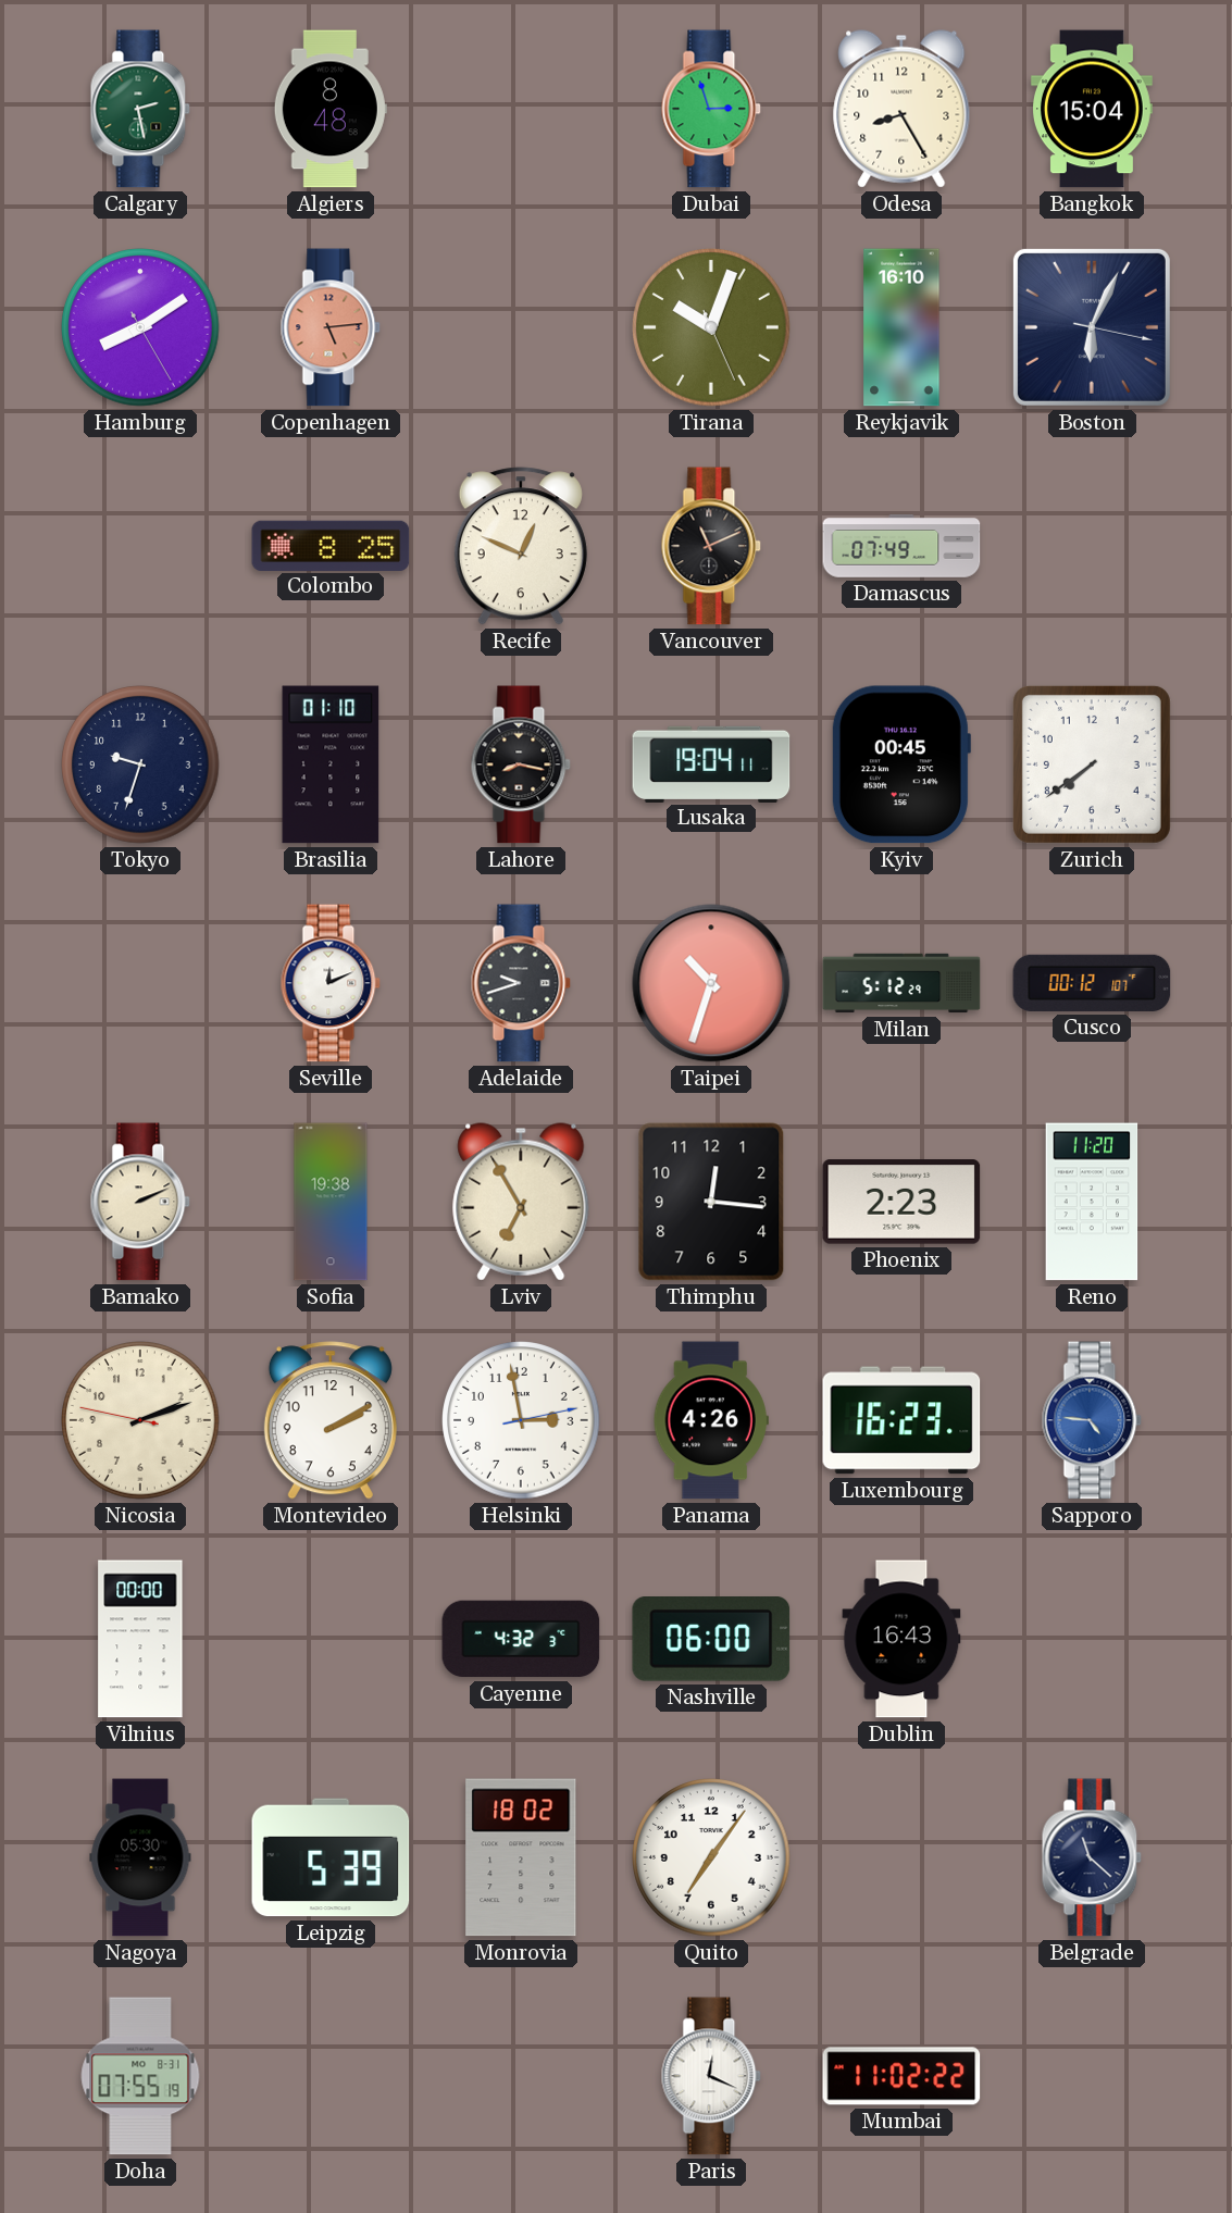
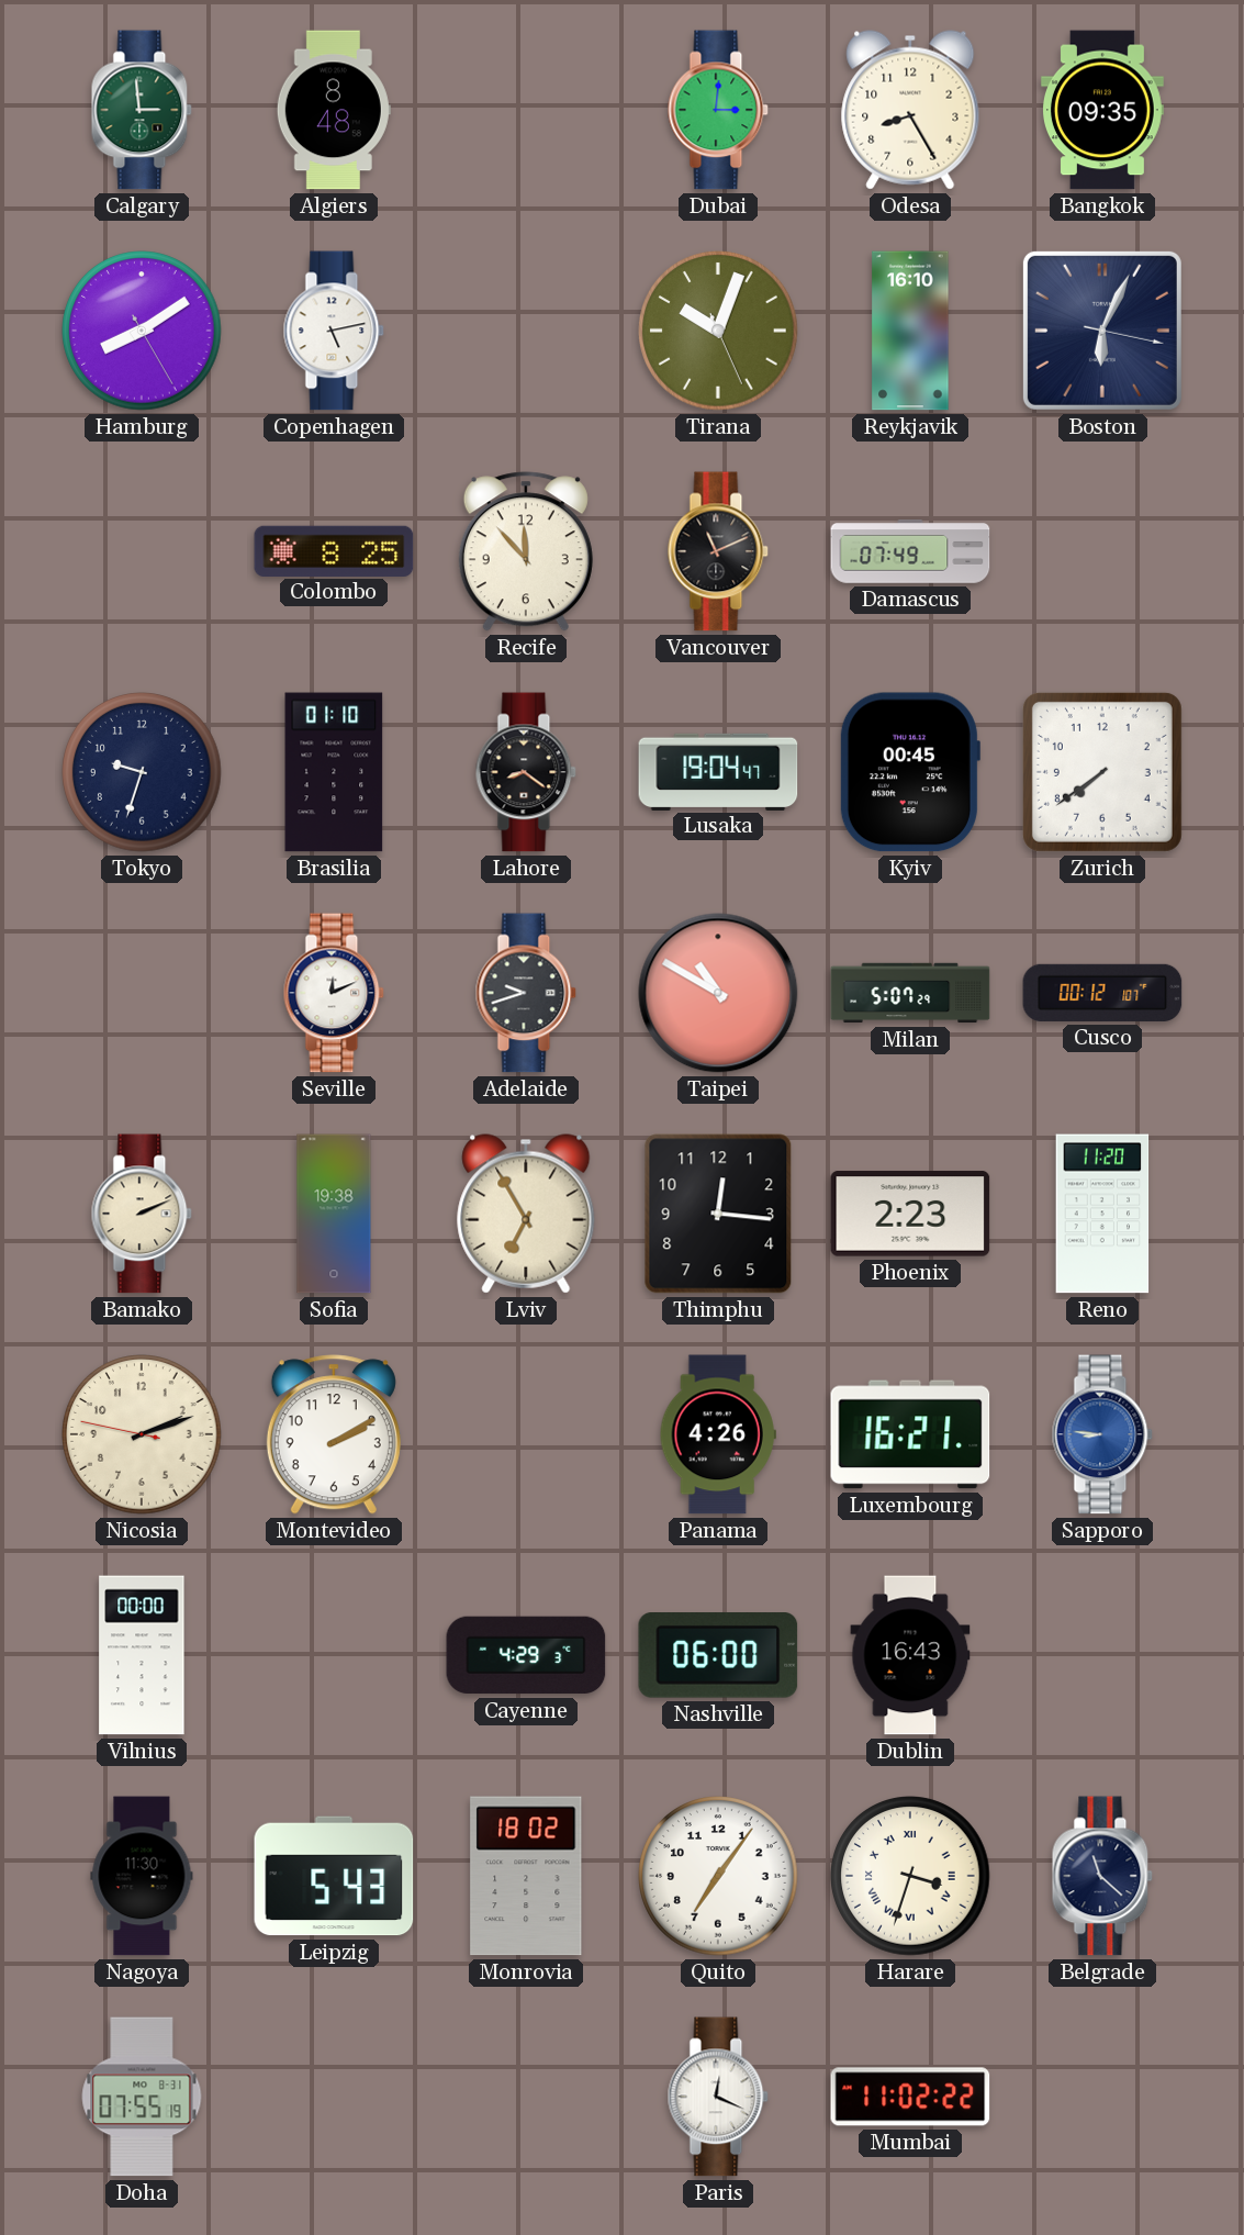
Calgary: 2:28 -> 2:59 (142, 110)
Dubai: 2:57 -> 3:01 (718, 110)
Bangkok: 15:04 -> 09:35 (1102, 110)
Copenhagen: 5:14 -> 5:13 (334, 331)
Copenhagen dial: salmon -> white (334, 331)
Recife: 12:49 -> 11:53 (526, 551)
Lahore: 8:17 -> 8:21 (526, 772)
Lusaka: 19:04:11 -> 19:04:47 (718, 771)
Taipei: 10:33 -> 10:50 (718, 993)
Milan: 5:12 -> 5:07 (910, 993)
Helsinki: 2:58 -> none (521, 1420)
Luxembourg: 16:23 -> 16:21 (910, 1434)
Sapporo: 4:46 -> 8:46 (1102, 1434)
Cayenne: 4:32 -> 4:29 (526, 1655)
Nagoya: 05:30 -> 11:30 (142, 1876)
Leipzig: 5:39 -> 5:43 (334, 1876)
Harare: none -> 3:33 (910, 1876)
